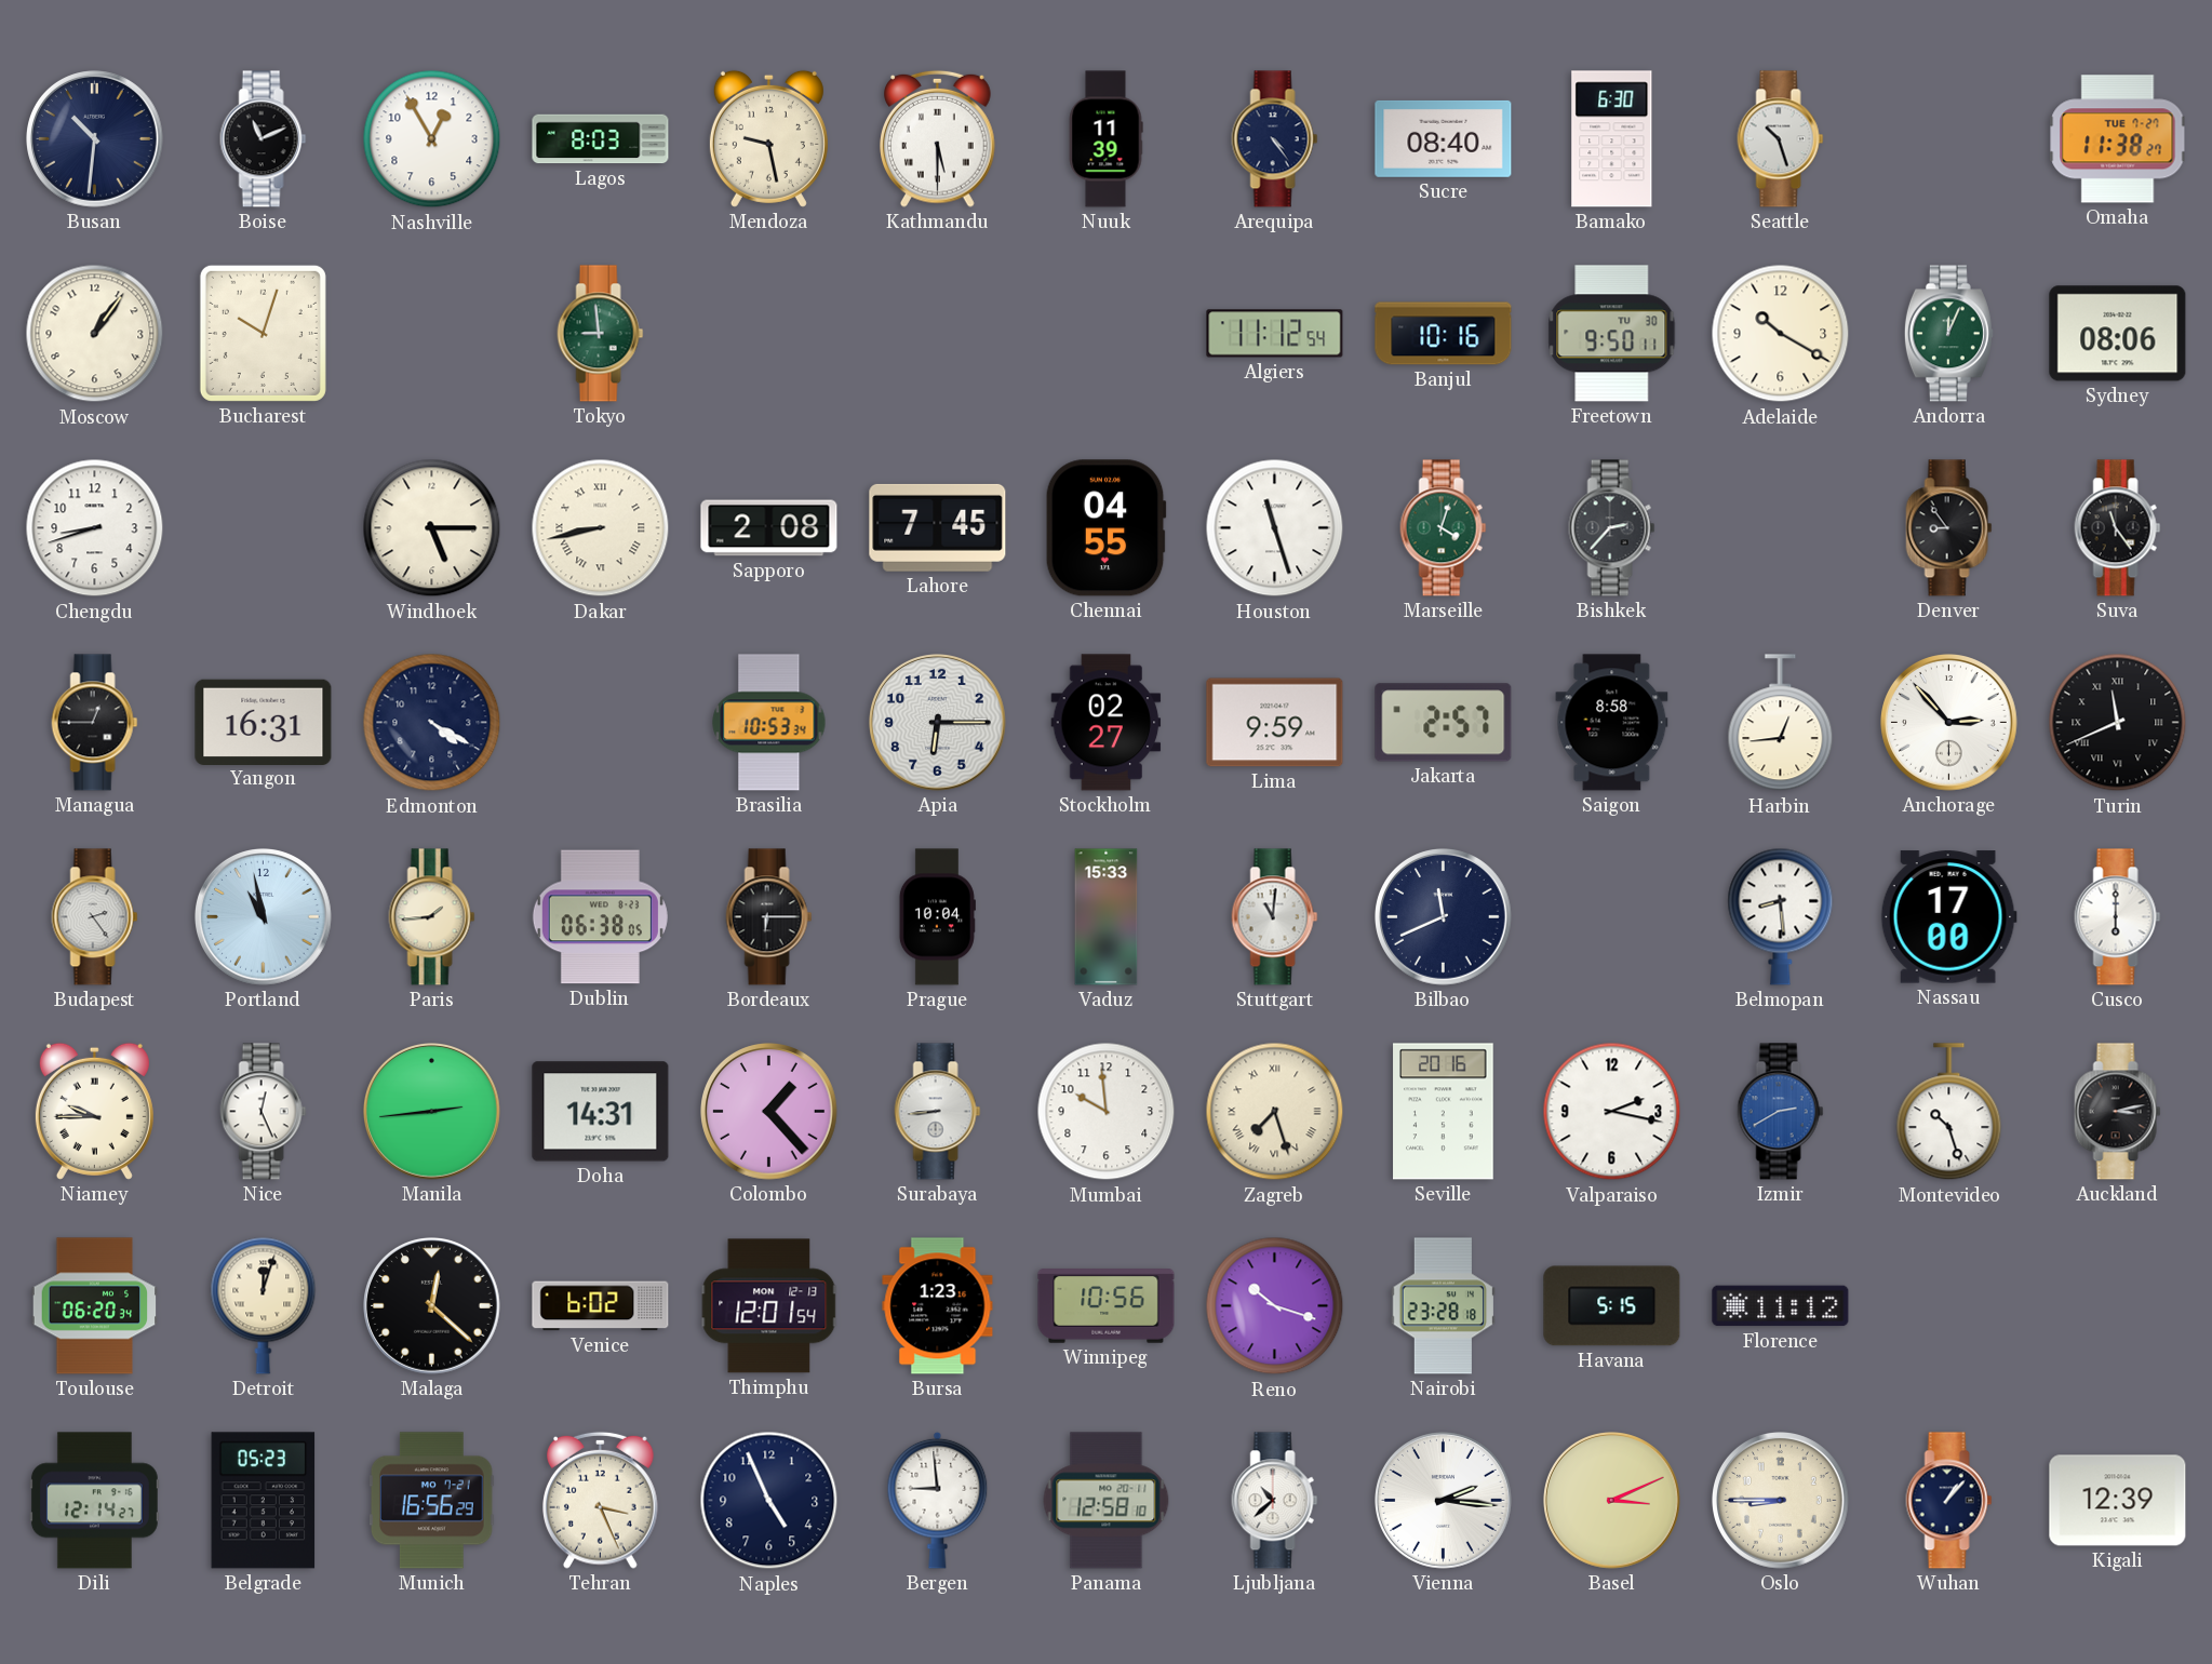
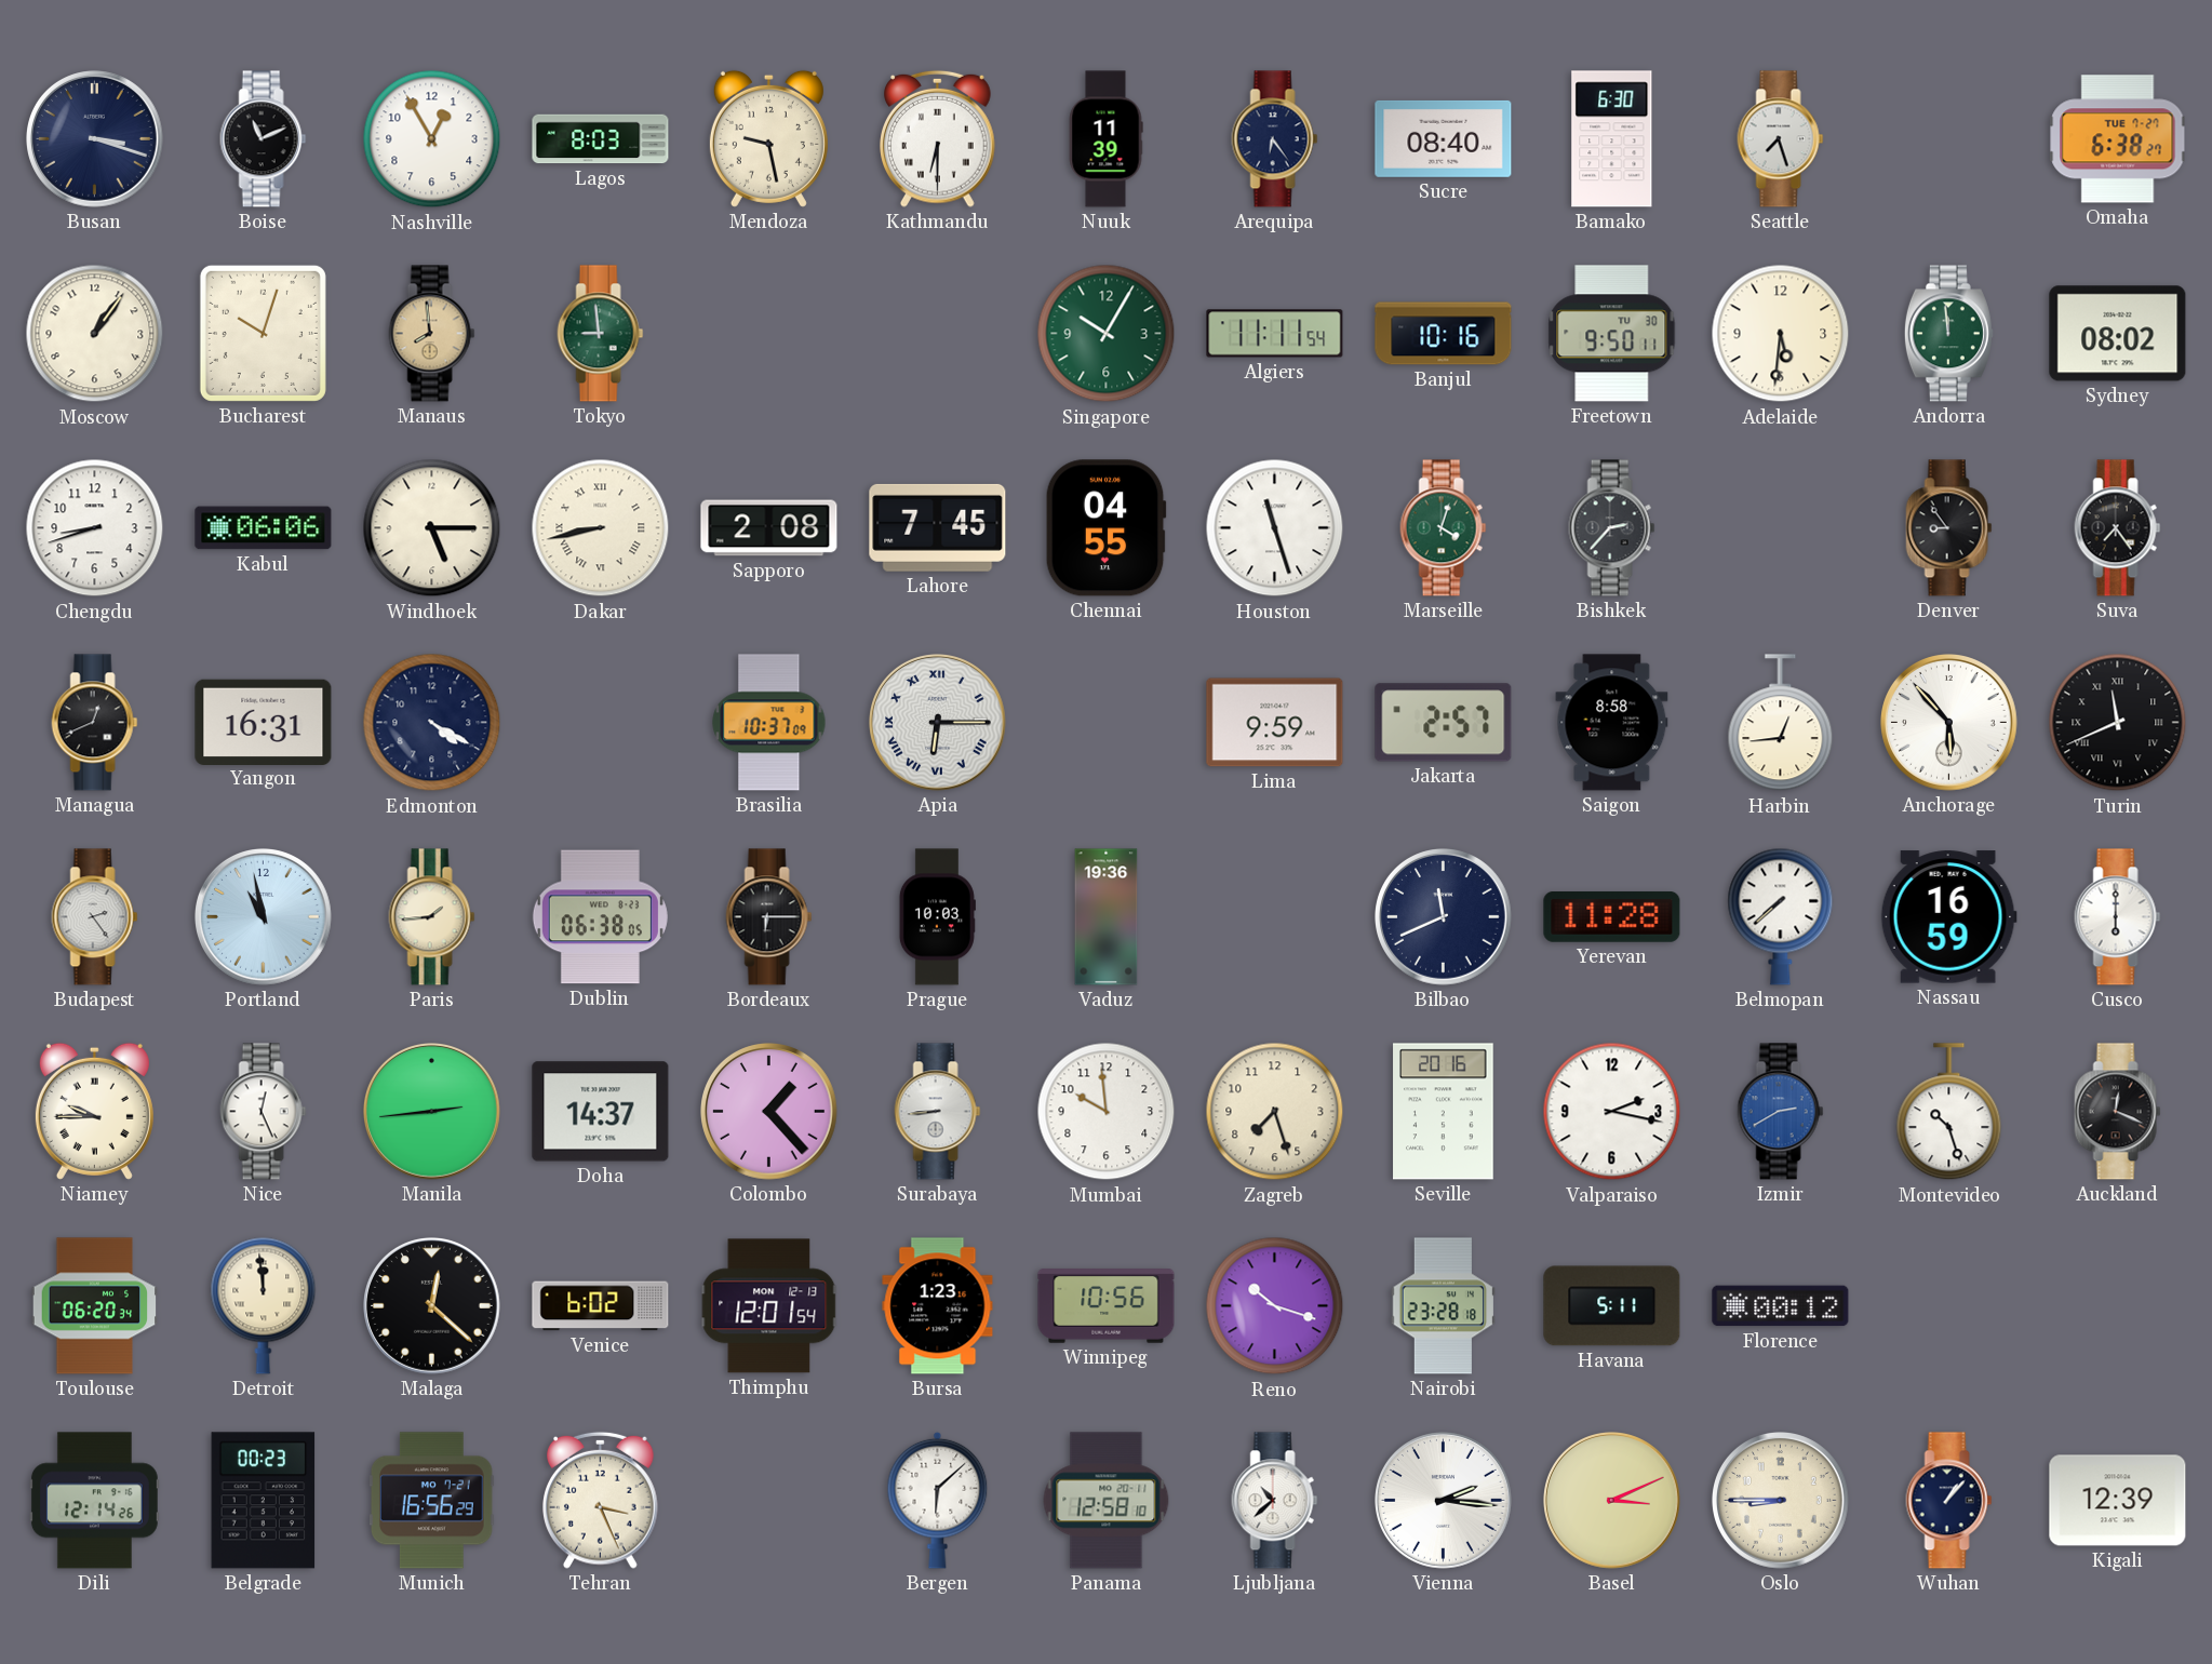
Busan: 10:31 -> 3:18 (95, 139)
Kathmandu: 5:30 -> 6:30 (938, 138)
Arequipa: 4:24 -> 6:24 (1275, 139)
Seattle: 10:27 -> 7:27 (1781, 139)
Omaha: 11:38 -> 6:38 (2118, 139)
Manaus: none -> 7:59 (432, 334)
Singapore: none -> 10:05 (1107, 334)
Algiers: 11:12 -> 11:11 (1275, 334)
Adelaide: 10:20 -> 5:31 (1781, 334)
Andorra: 12:04 -> 11:59 (1948, 334)
Sydney: 08:06 -> 08:02 (2118, 334)
Kabul: none -> 06:06 (264, 528)
Suva: 11:24 -> 7:24 (2118, 528)
Managua: 12:45 -> 12:41 (95, 723)
Brasilia: 10:53 -> 10:37 (769, 723)
Apia numerals: Arabic -> Roman (938, 723)
Stockholm: 02:27 -> none (1107, 723)
Anchorage: 2:53 -> 5:53 (1949, 723)
Prague: 10:04 -> 10:03 (937, 917)
Vaduz: 15:33 -> 19:36 (1107, 917)
Stuttgart: 11:01 -> none (1275, 917)
Yerevan: none -> 11:28 (1612, 917)
Belmopan: 8:29 -> 7:38 (1781, 916)
Nassau: 17:00 -> 16:59 (1948, 917)
Doha: 14:31 -> 14:37 (601, 1112)
Zagreb numerals: Roman -> Arabic (1275, 1112)
Auckland: 3:13 -> 12:19 (2118, 1112)
Detroit: 12:03 -> 11:59 (264, 1305)
Havana: 5:15 -> 5:11 (1612, 1306)
Florence: 11:12 -> 00:12 (1781, 1306)
Dili: 12:14:27 -> 12:14:26 (94, 1501)
Belgrade: 05:23 -> 00:23 (264, 1501)
Naples: 4:56 -> none (769, 1501)
Bergen: 8:59 -> 6:08 (938, 1500)
